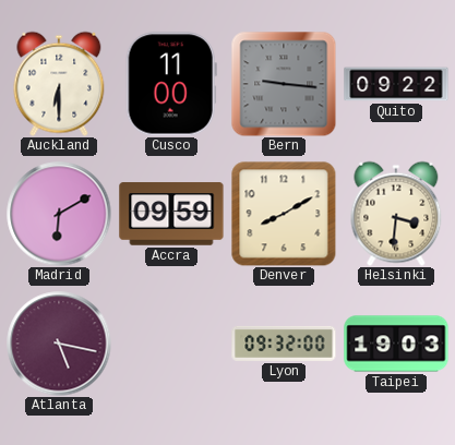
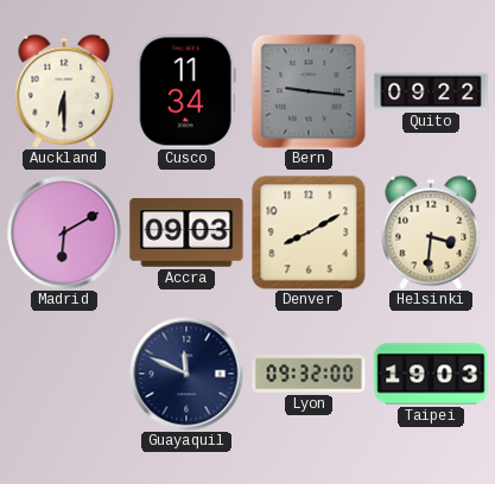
Cusco: 11:00 -> 11:34 (186, 91)
Accra: 09:59 -> 09:03 (186, 233)
Atlanta: 5:17 -> none (59, 344)
Guayaquil: none -> 11:49 (186, 374)
